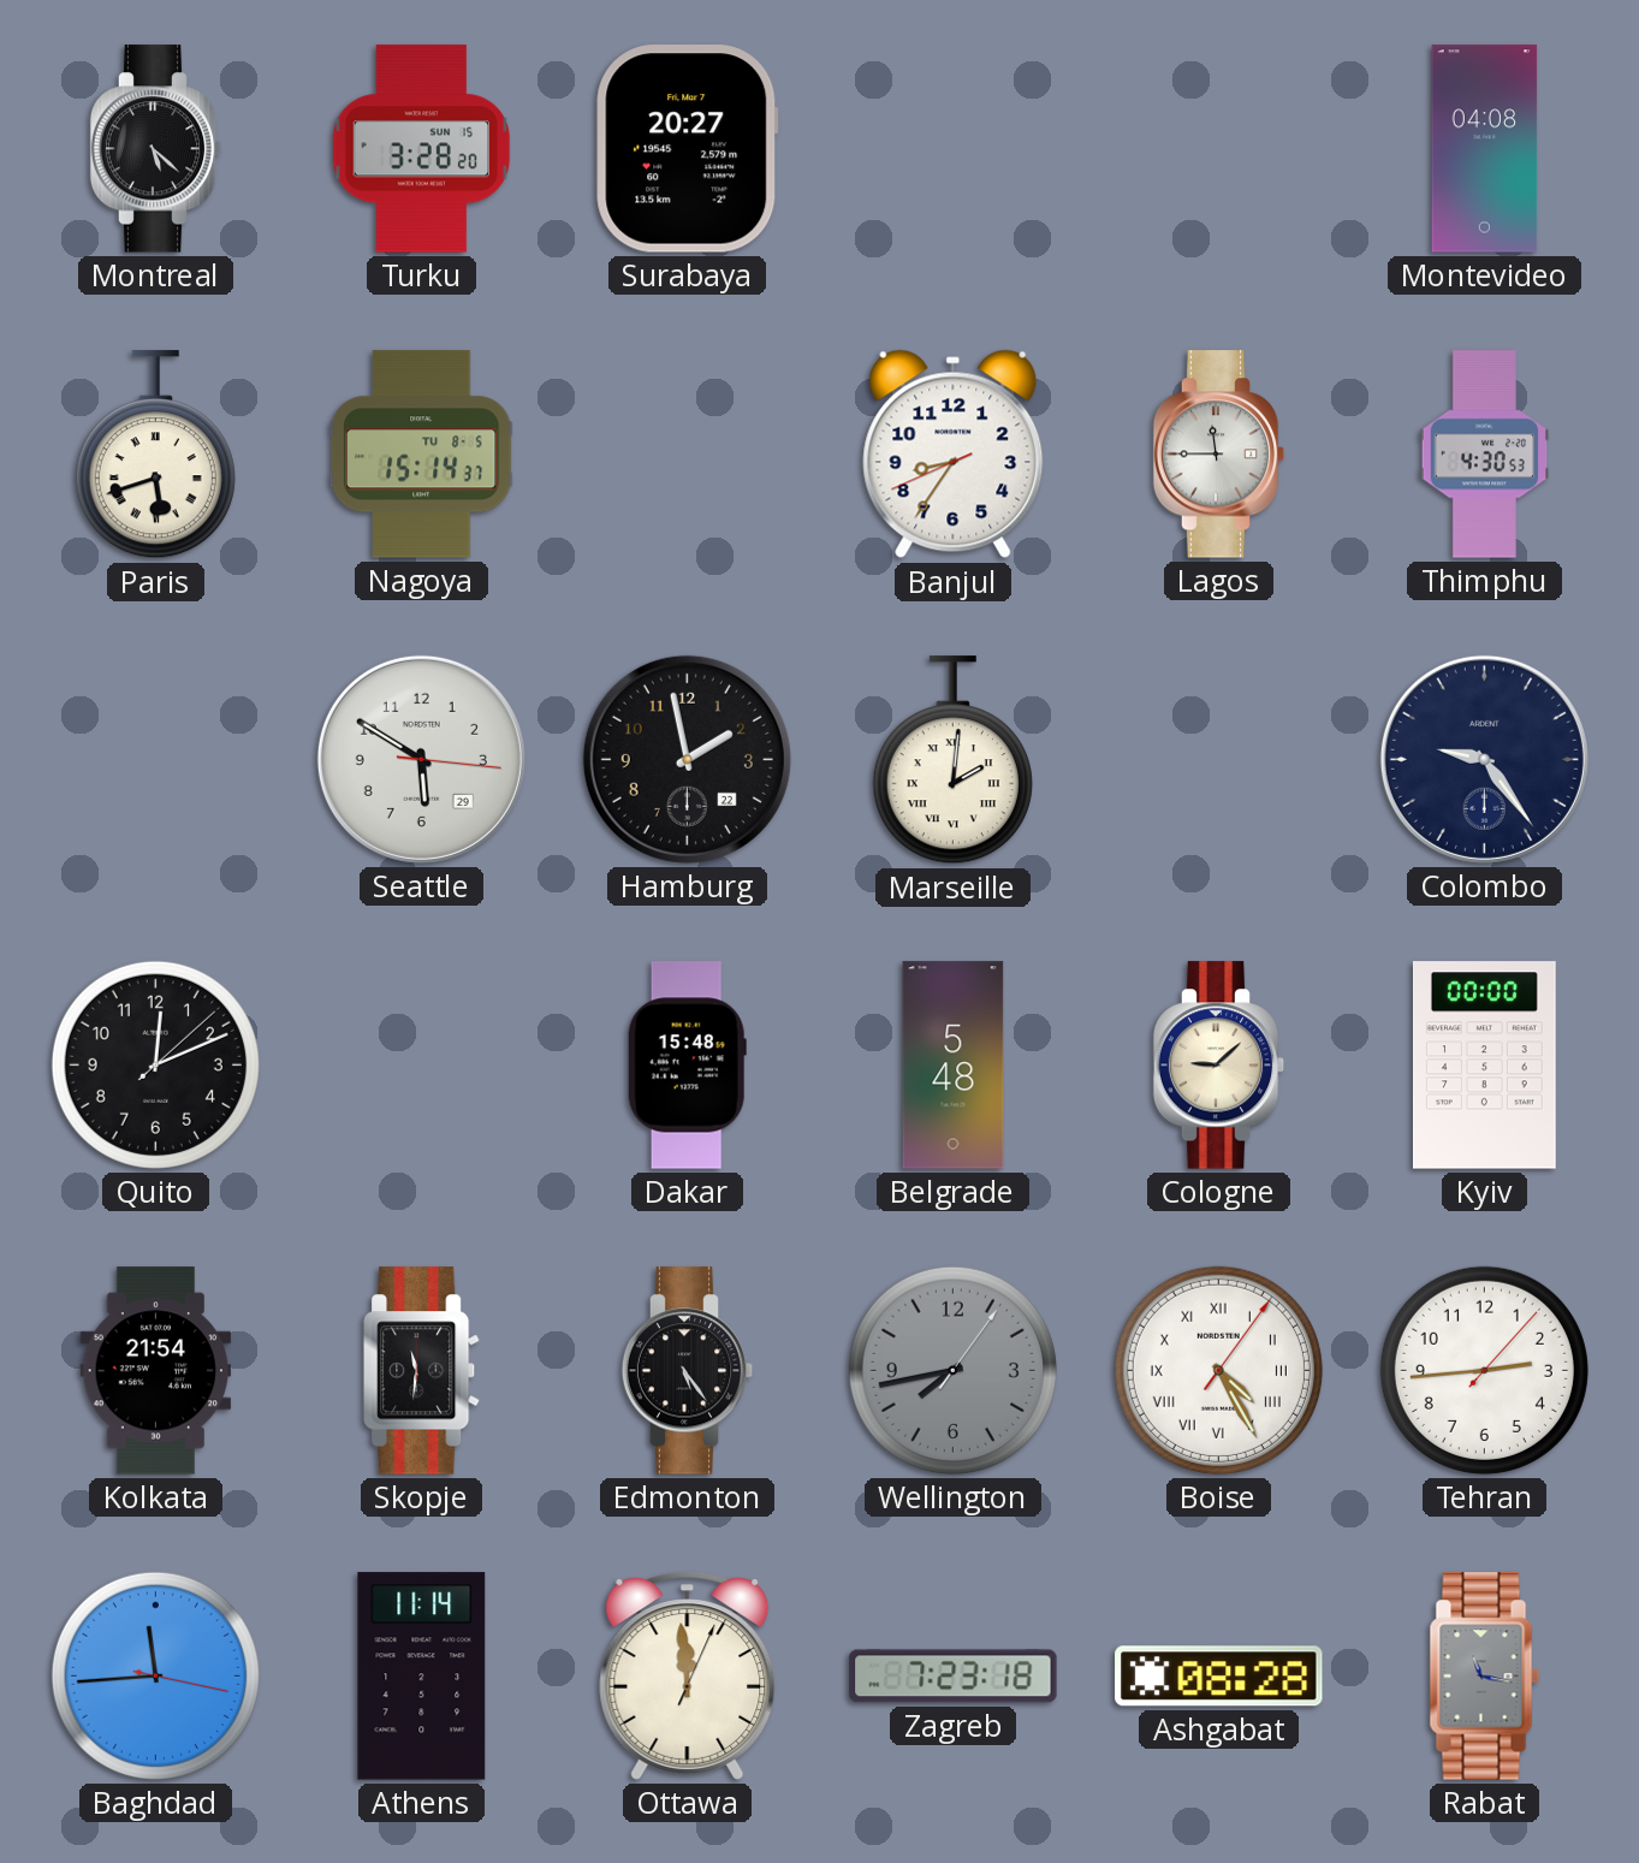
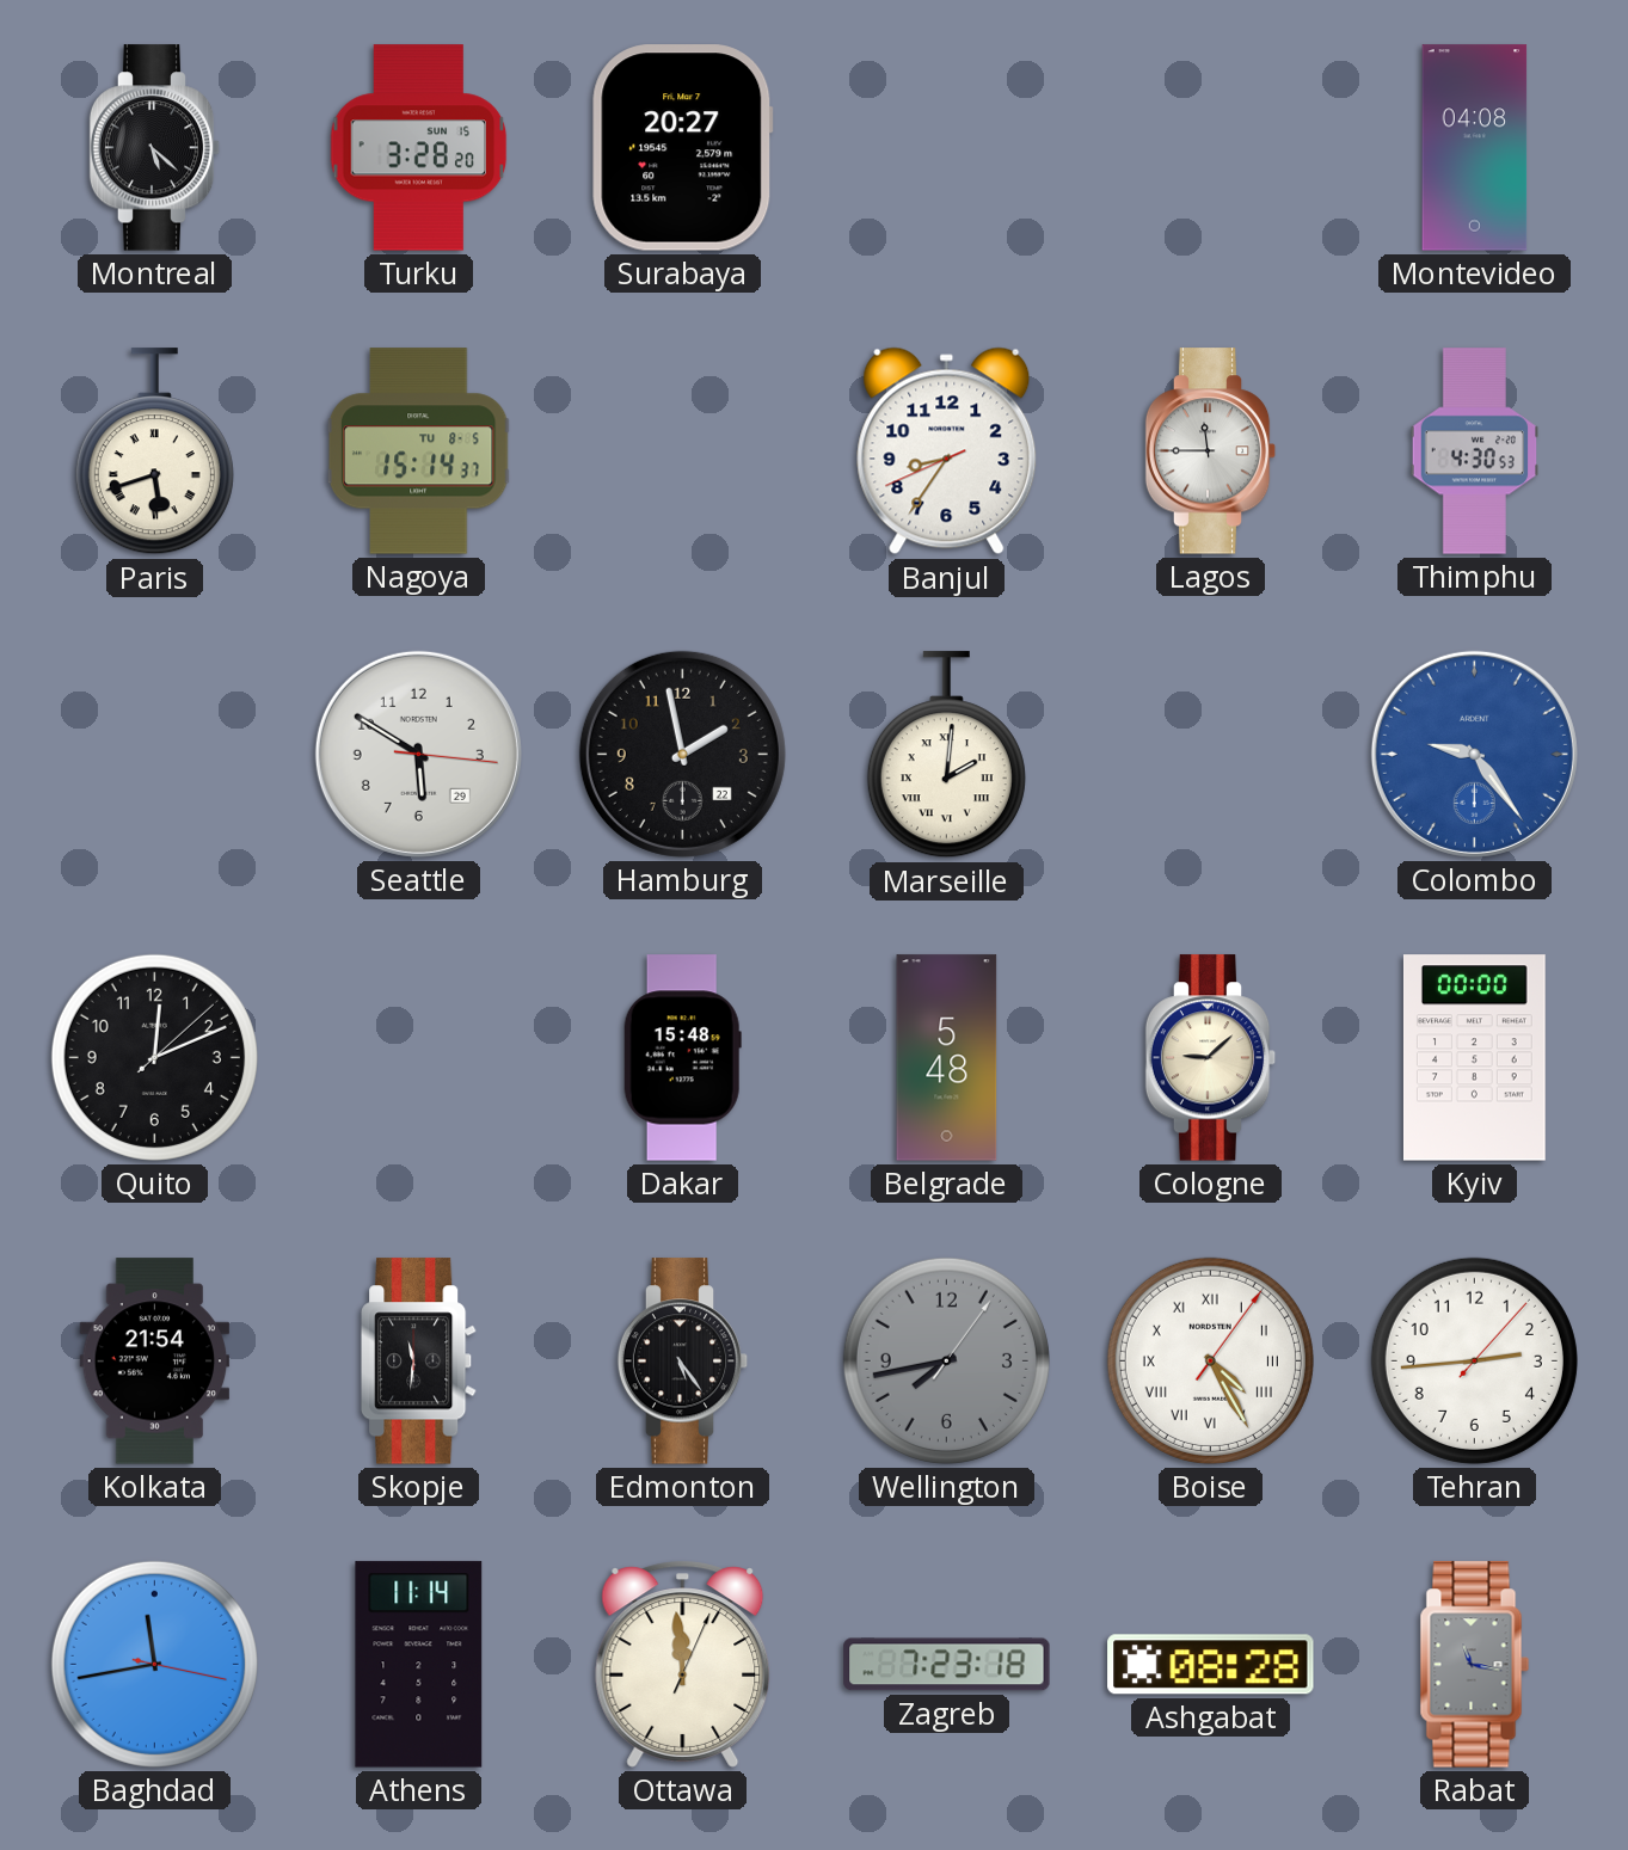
Colombo dial: navy -> blue (1474, 754)
Baghdad: 11:44 -> 11:43 (154, 1664)
